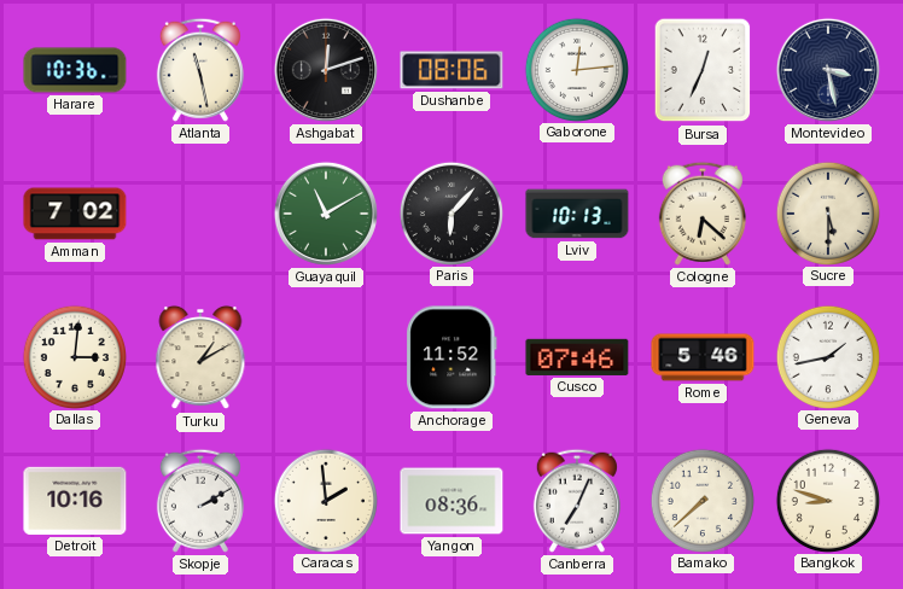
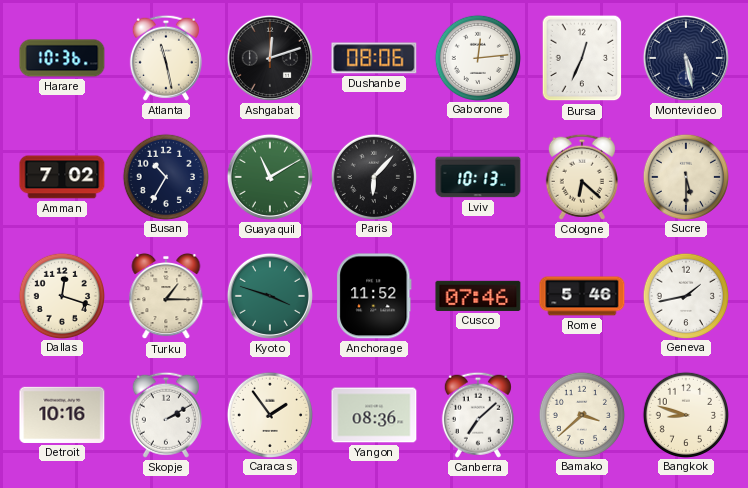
Montevideo: 3:28 -> 5:28 (686, 58)
Busan: none -> 10:35 (165, 176)
Dallas: 3:01 -> 12:18 (61, 295)
Turku: 1:10 -> 1:15 (166, 296)
Kyoto: none -> 3:48 (270, 296)
Caracas: 1:59 -> 1:54 (269, 414)
Canberra: 7:04 -> 7:08 (478, 415)
Bamako: 7:38 -> 3:38 (581, 414)
